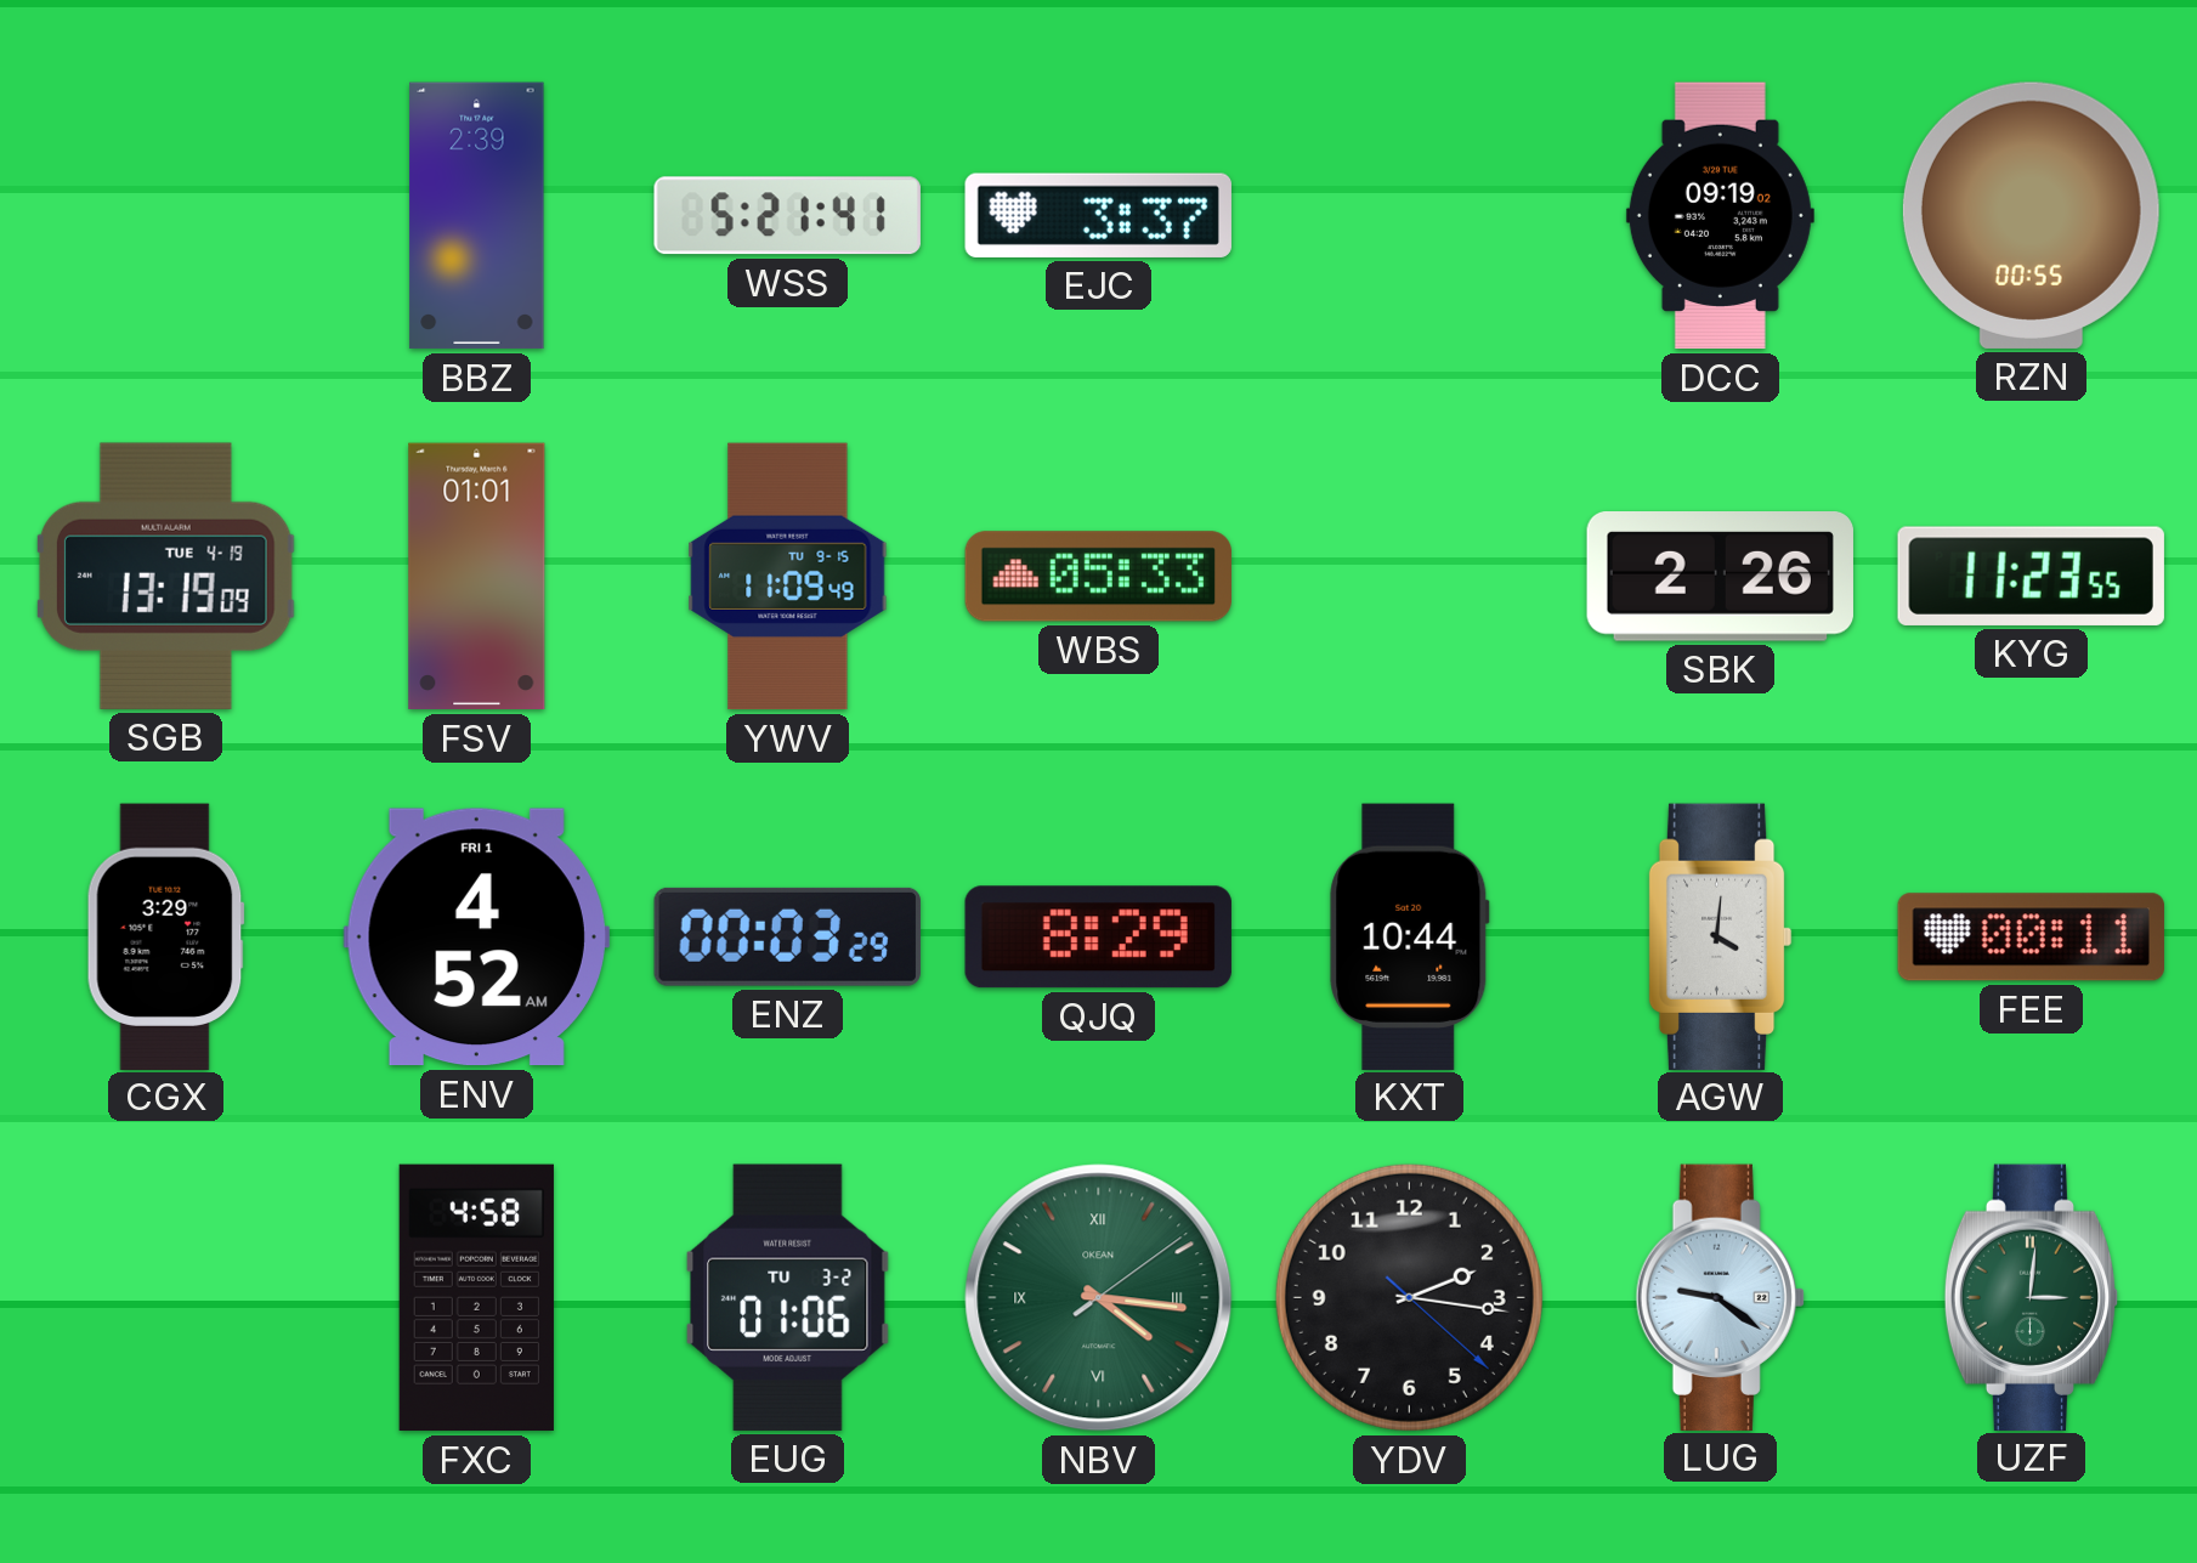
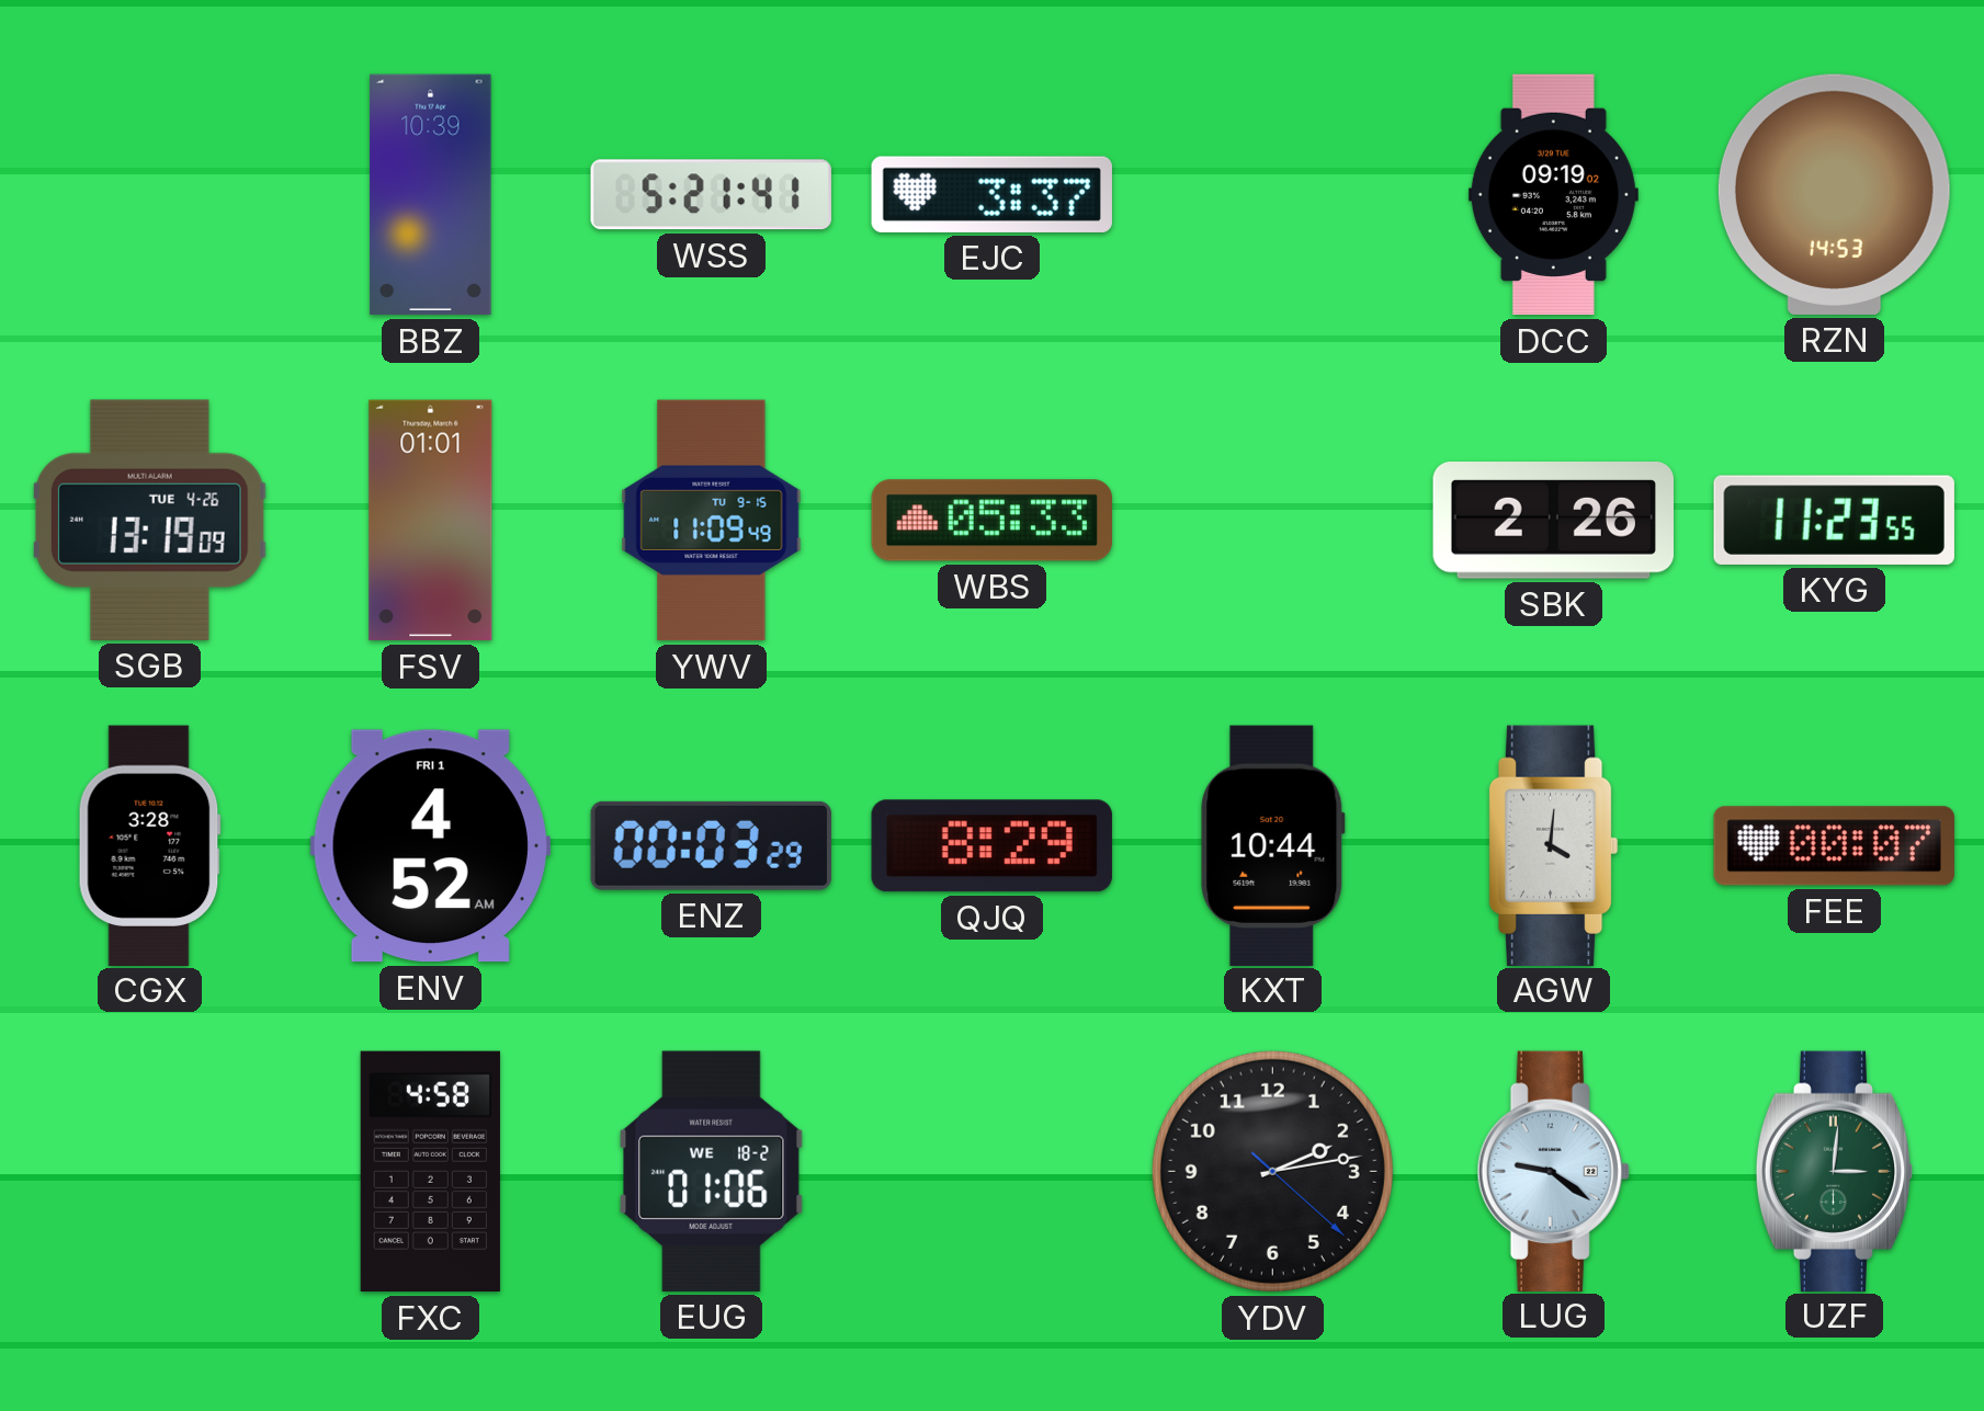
BBZ: 2:39 -> 10:39 (431, 195)
RZN: 00:55 -> 14:53 (1834, 194)
SGB date: TUE 4-19 -> TUE 4-26 (149, 520)
CGX: 3:29 -> 3:28 (149, 845)
FEE: 00:11 -> 00:07 (1834, 846)
EUG date: TU 3-2 -> WE 18-2 (711, 1171)
NBV: 4:16 -> none (1099, 1298)
YDV: 2:16 -> 2:13 (1272, 1171)
